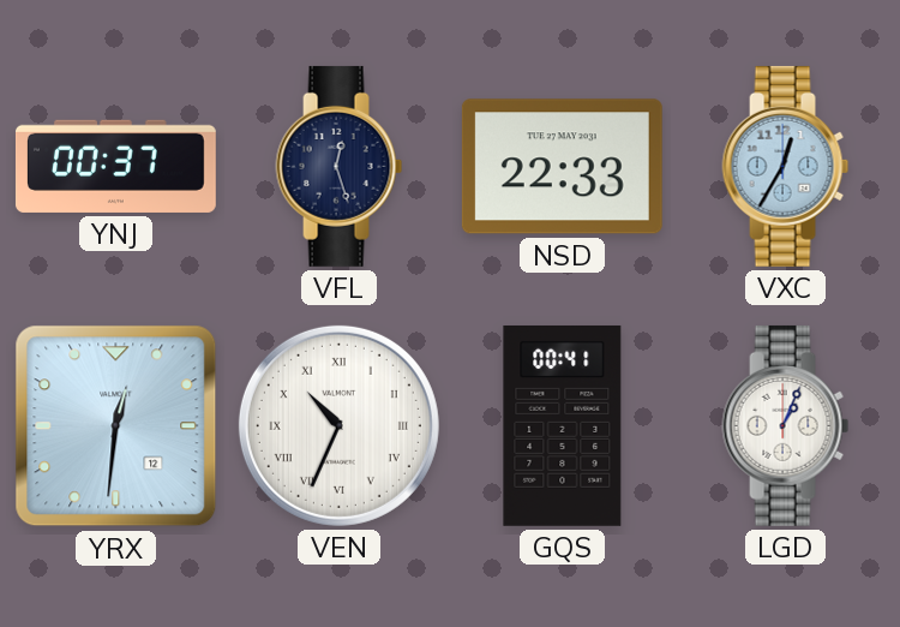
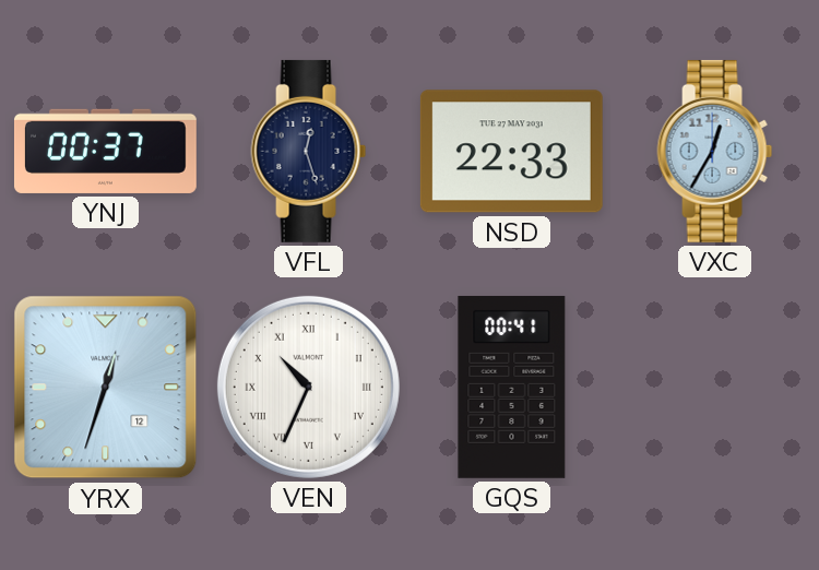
YRX: 12:31 -> 12:33 (106, 388)
LGD: 1:04 -> none (786, 425)
